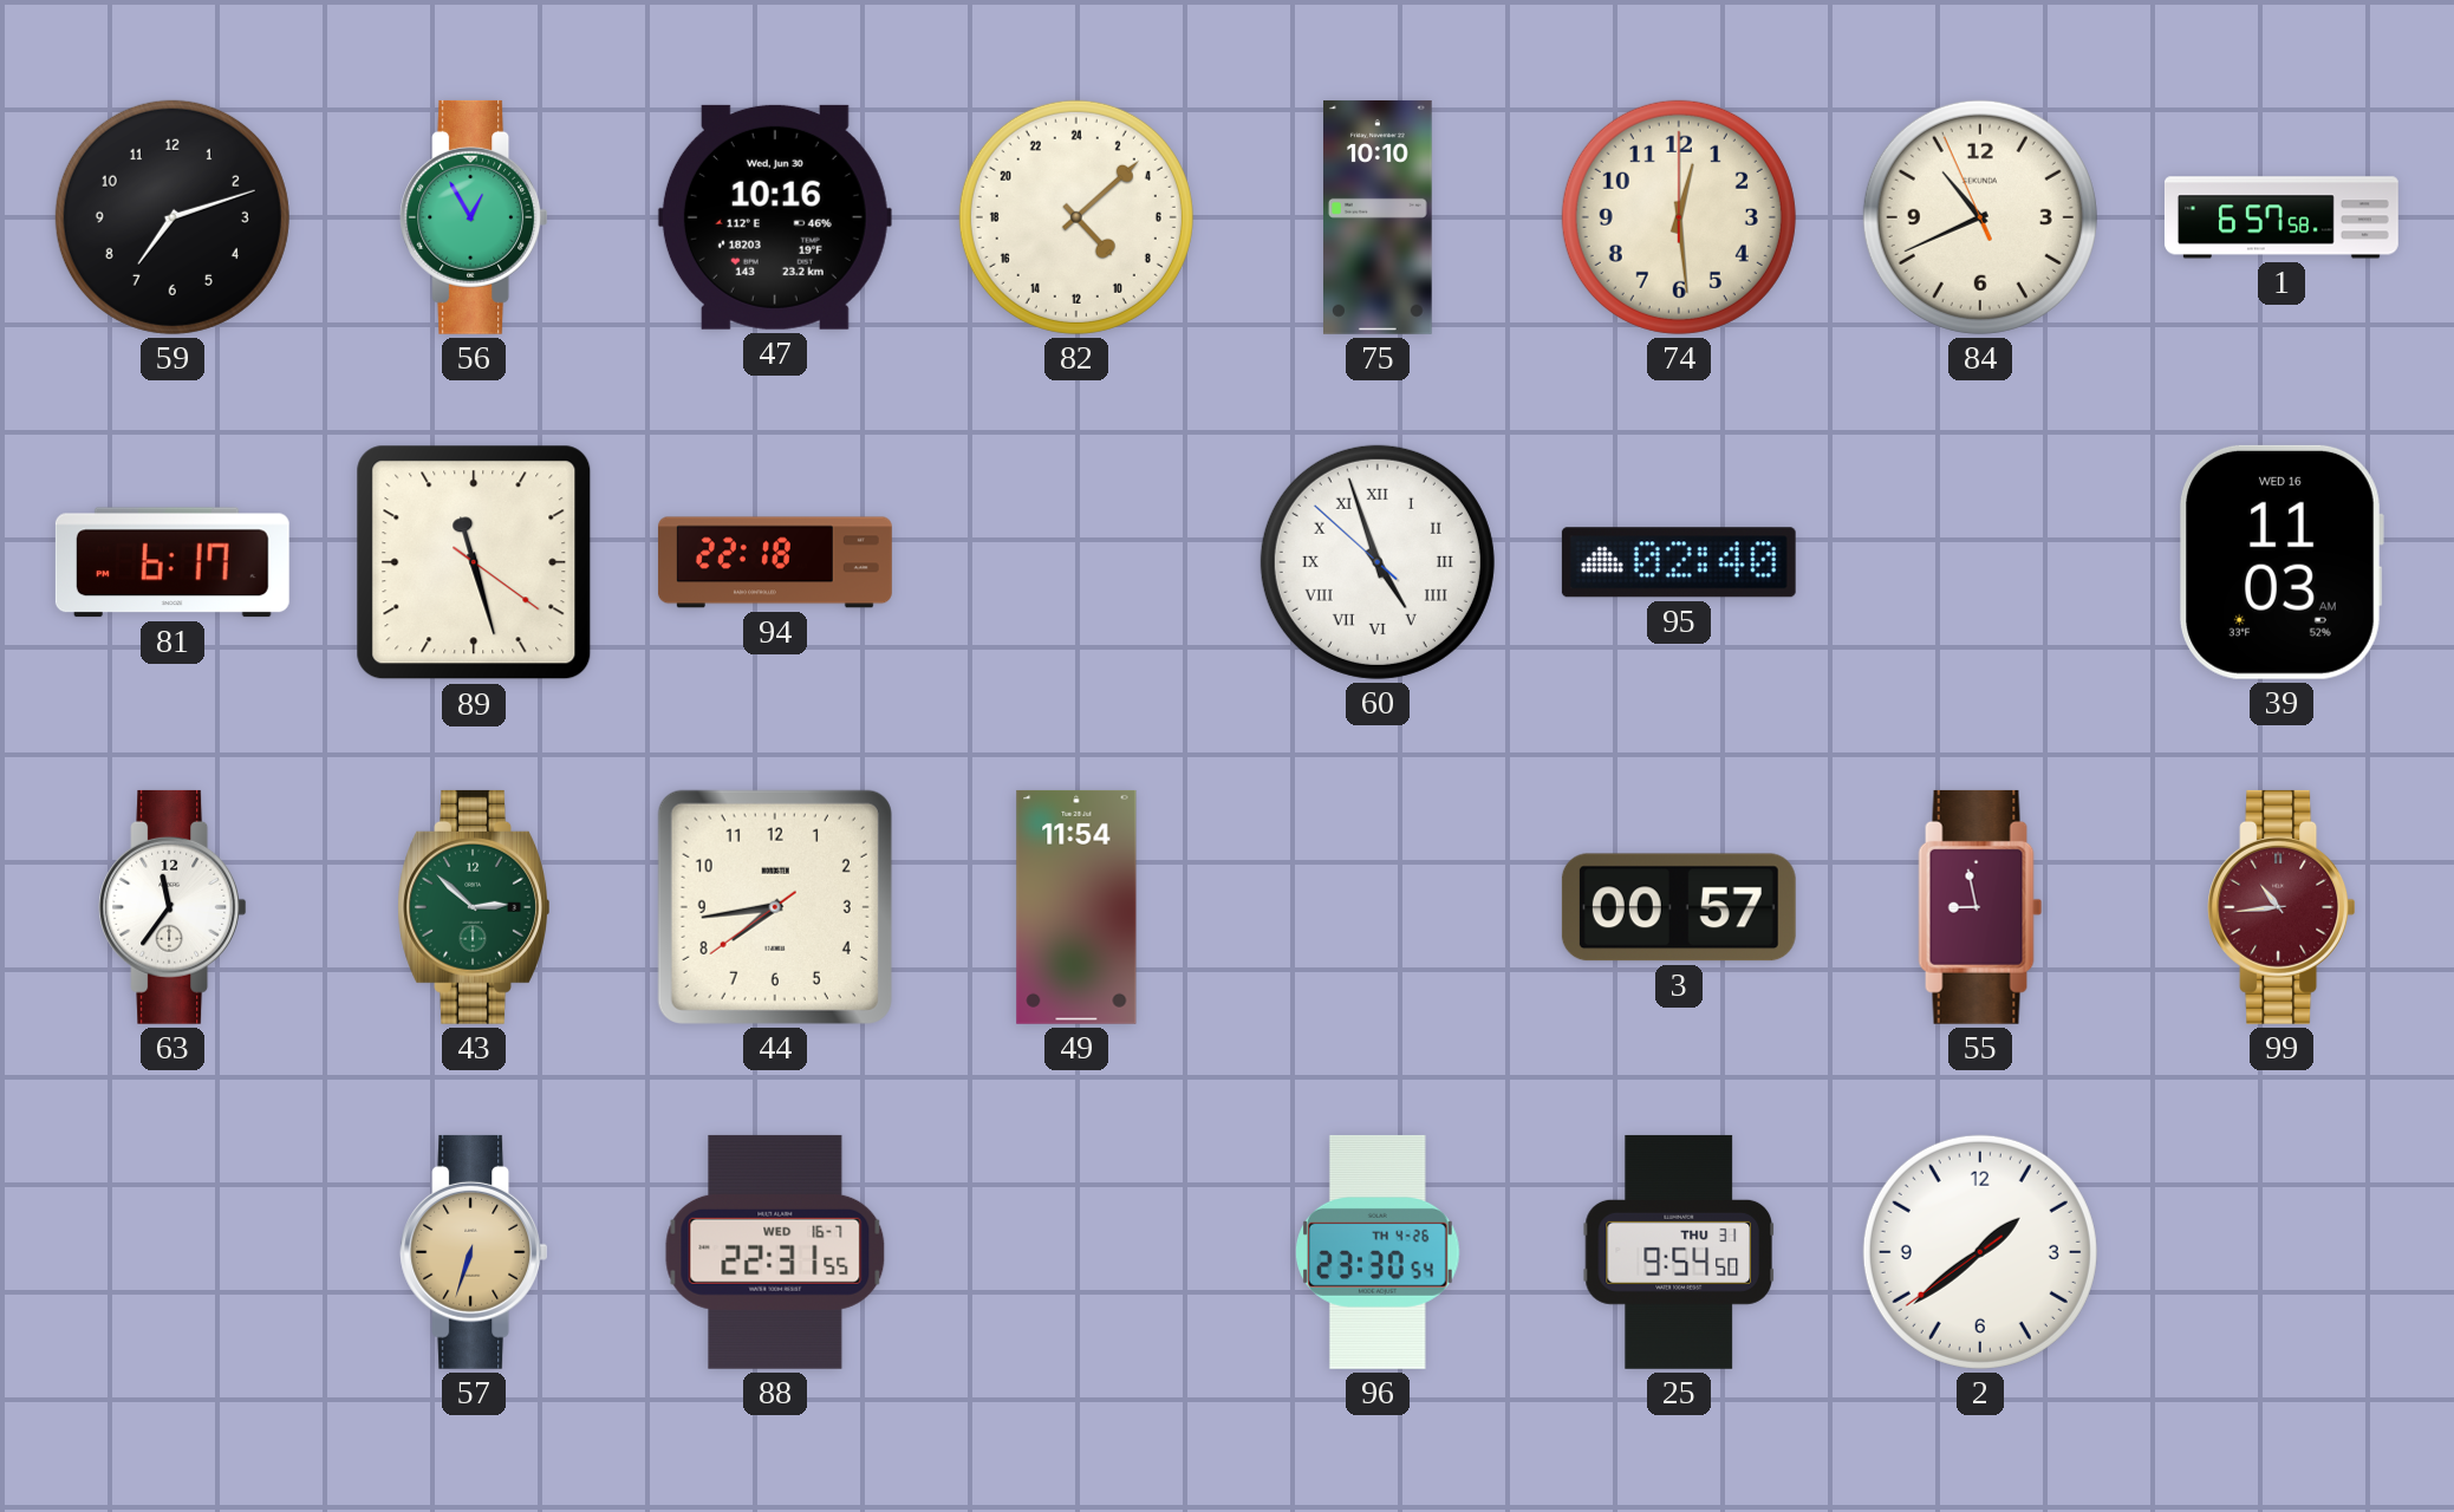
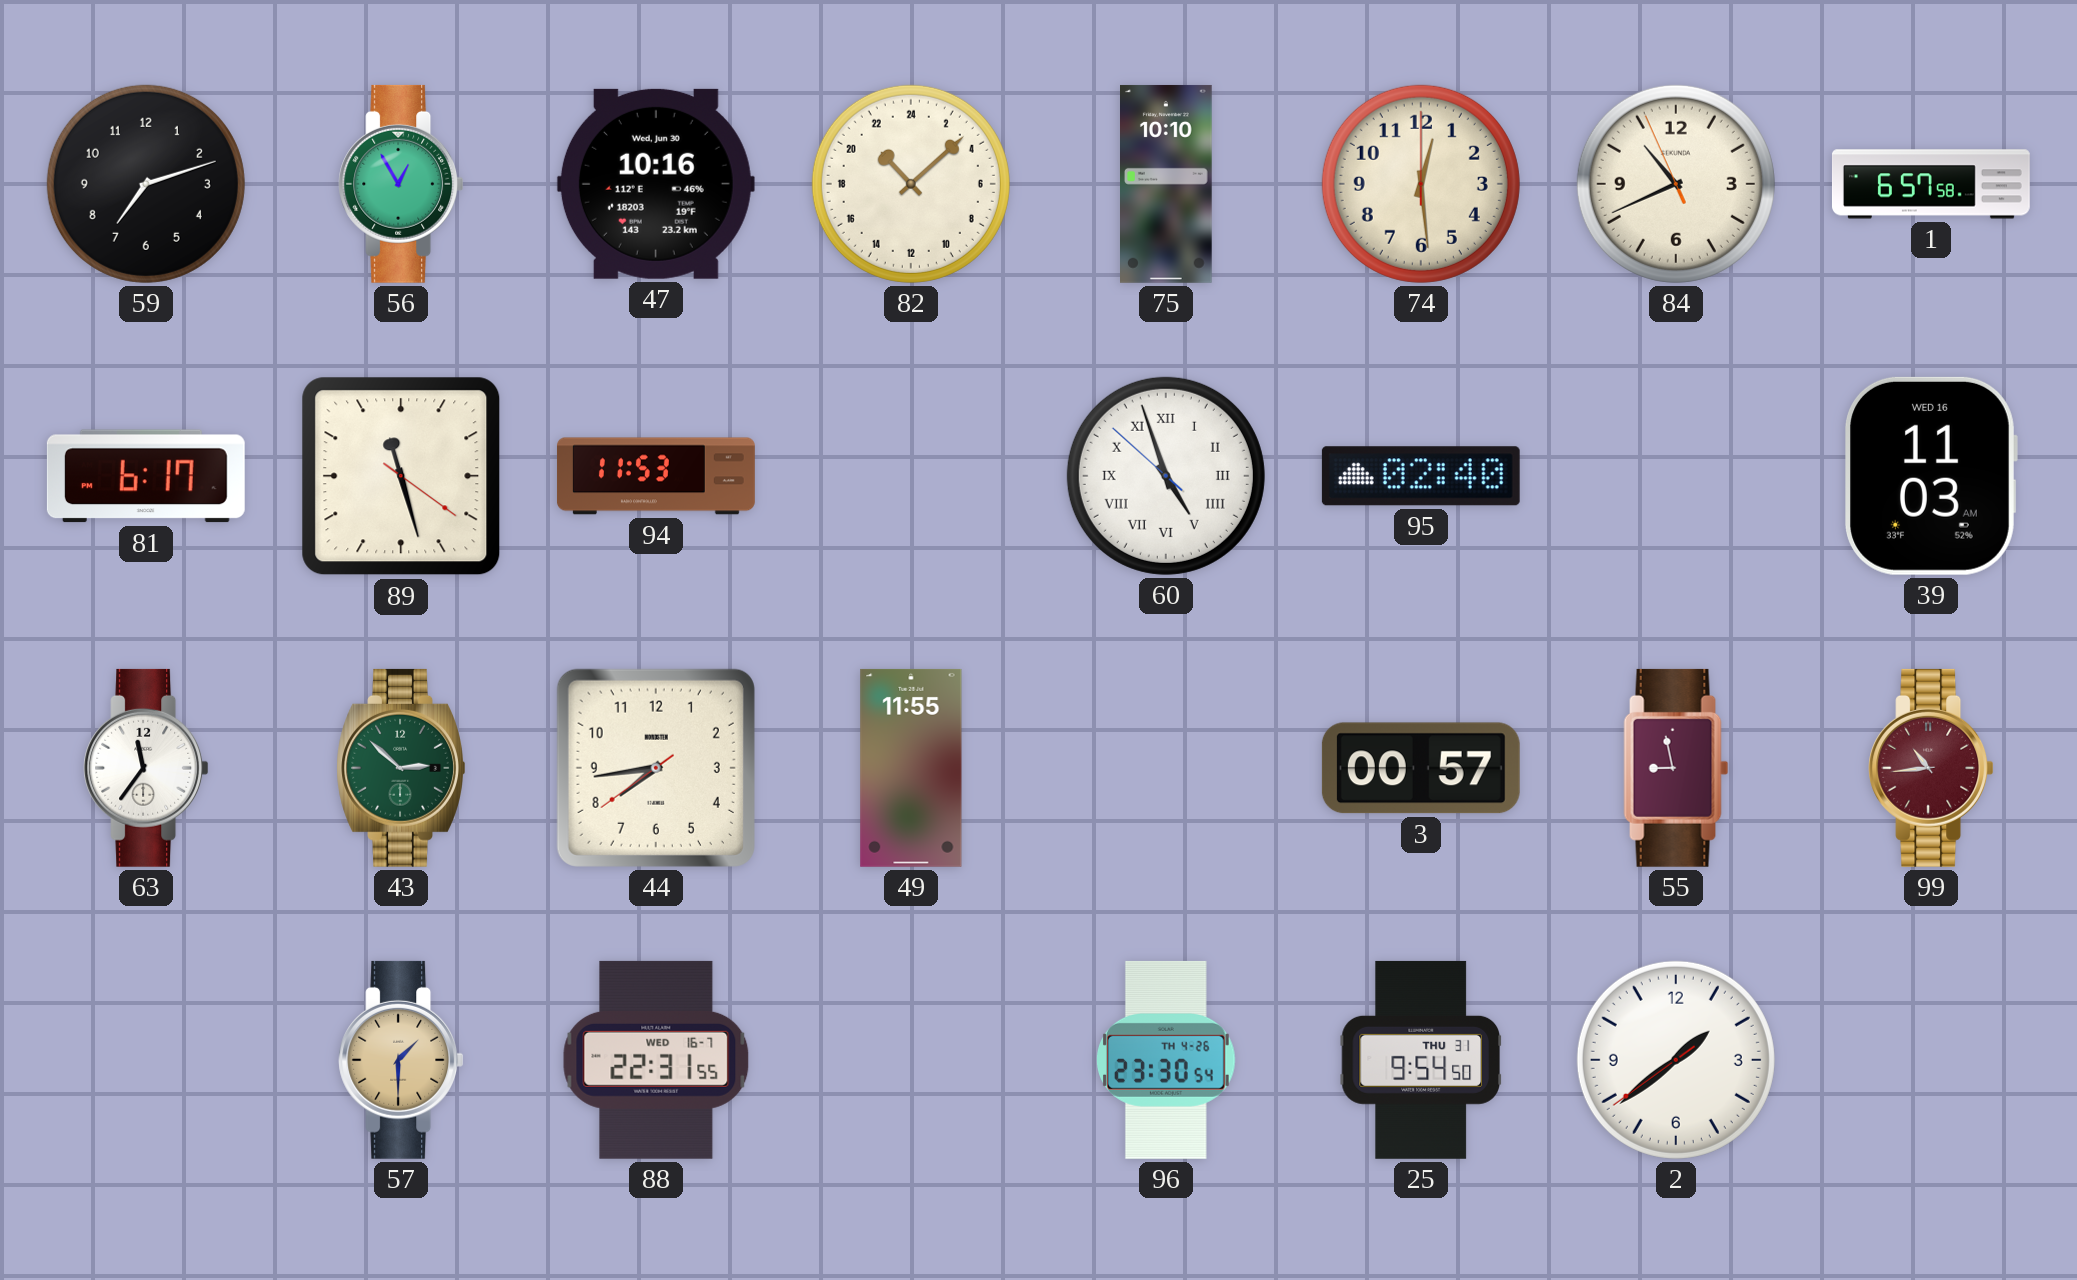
82: 9:08 -> 21:08 (911, 184)
94: 22:18 -> 11:53 (656, 476)
49: 11:54 -> 11:55 (911, 768)
57: 6:33 -> 1:30 (401, 1060)
